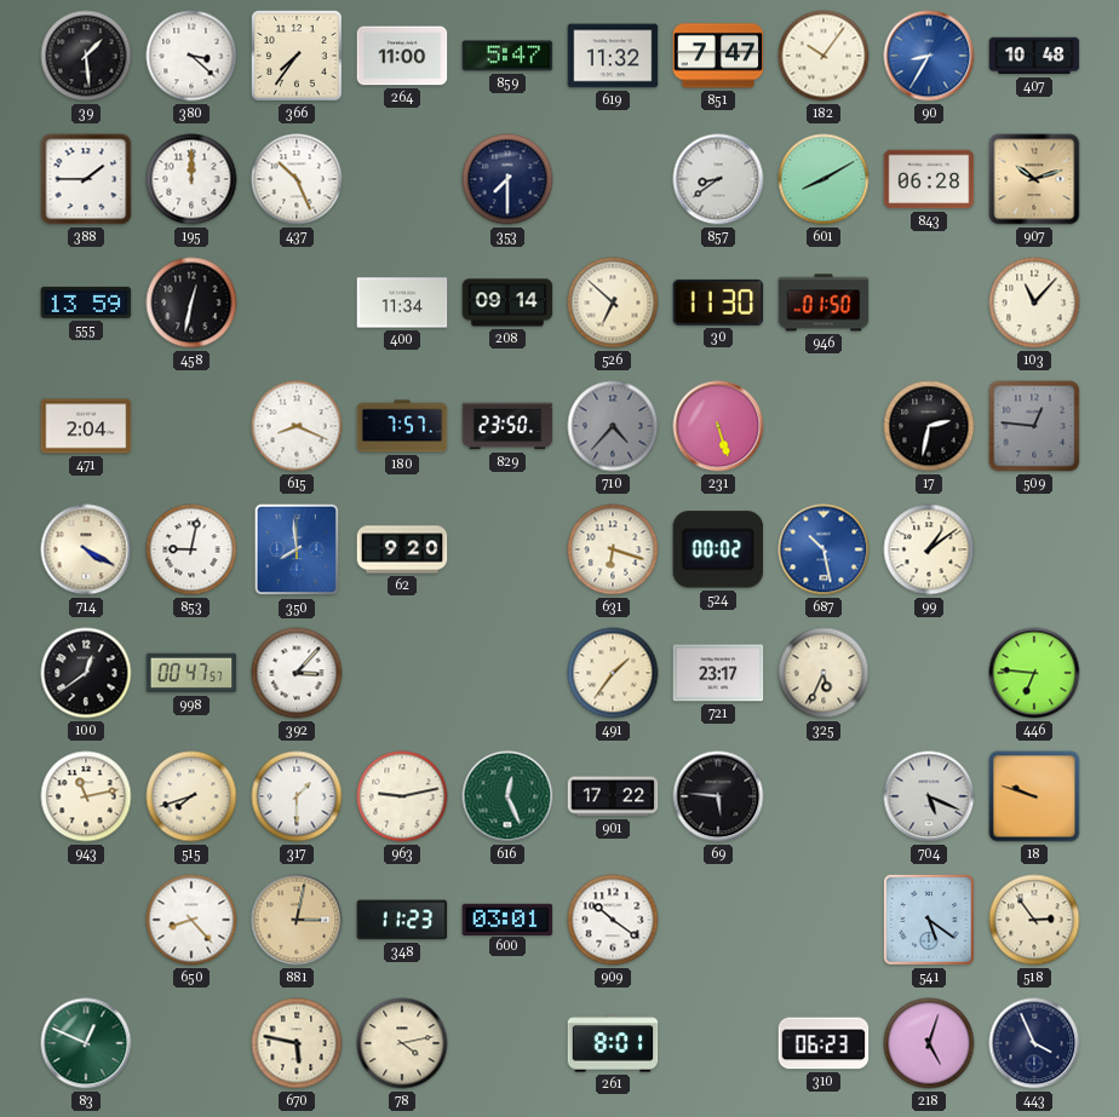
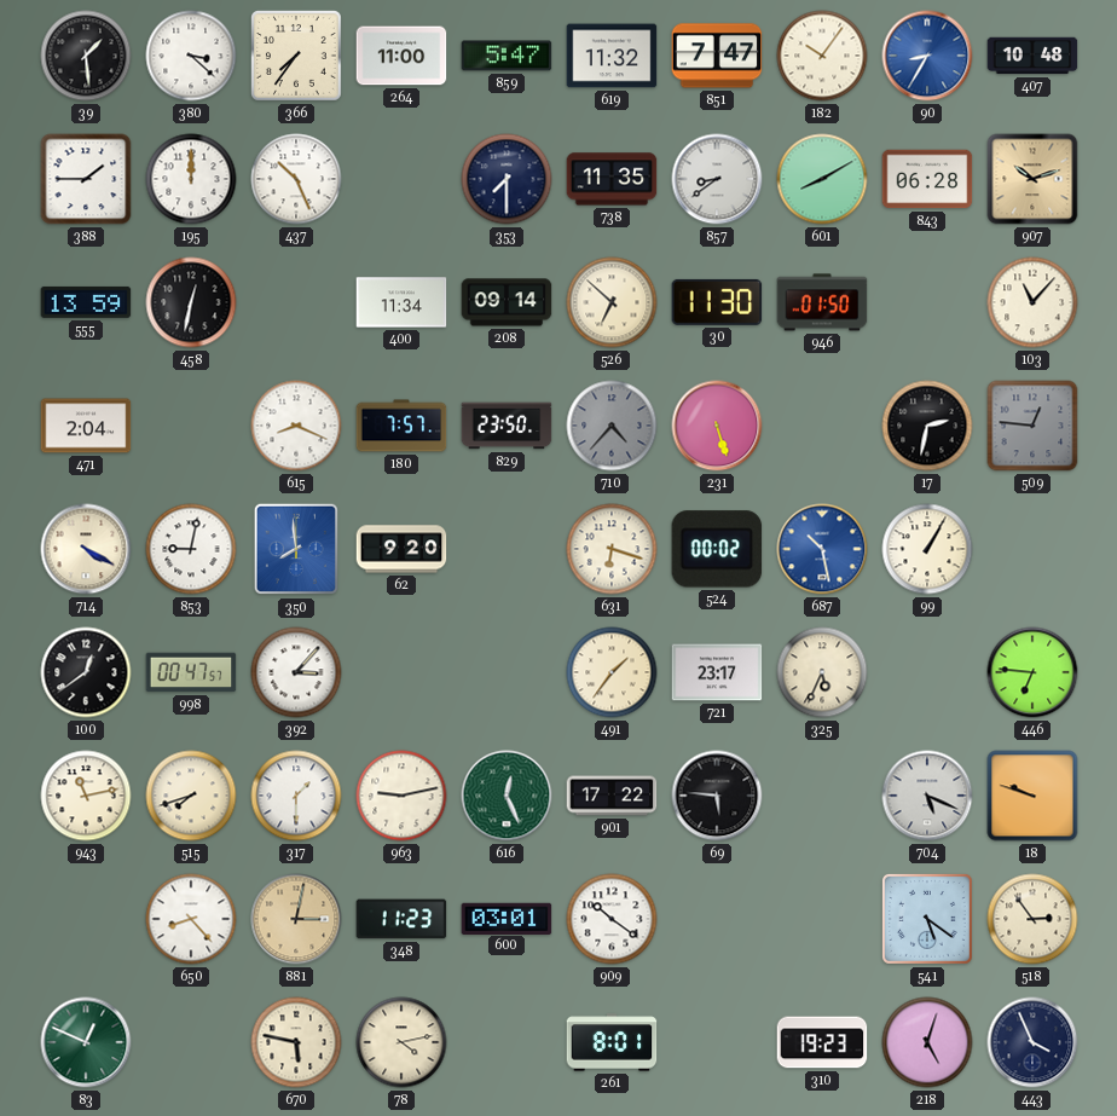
738: none -> 11:35 (612, 179)
99: 1:09 -> 1:05 (927, 549)
310: 06:23 -> 19:23 (822, 1042)
